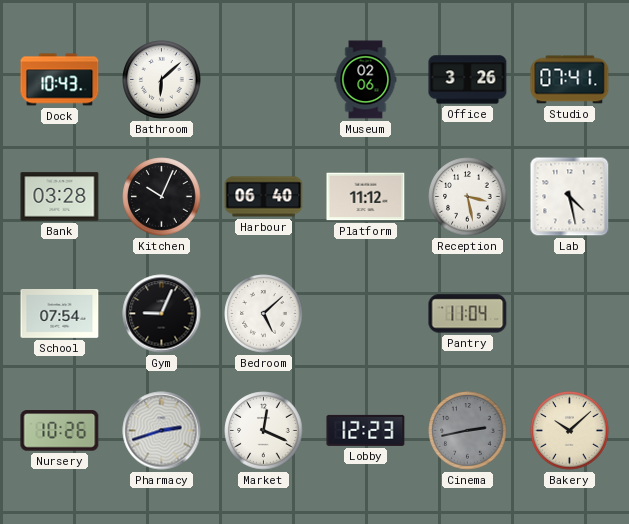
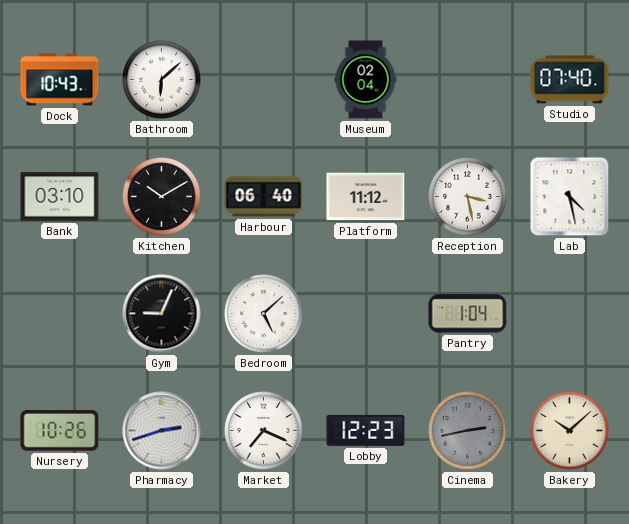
Museum: 02:06 -> 02:04 (366, 80)
Office: 3:26 -> none (468, 80)
Studio: 07:41 -> 07:40 (570, 80)
Bank: 03:28 -> 03:10 (60, 197)
Kitchen: 10:04 -> 10:10 (162, 197)
School: 07:54 -> none (60, 314)
Pantry: 11:04 -> 1:04 (468, 314)
Market: 12:19 -> 7:19 (264, 431)
